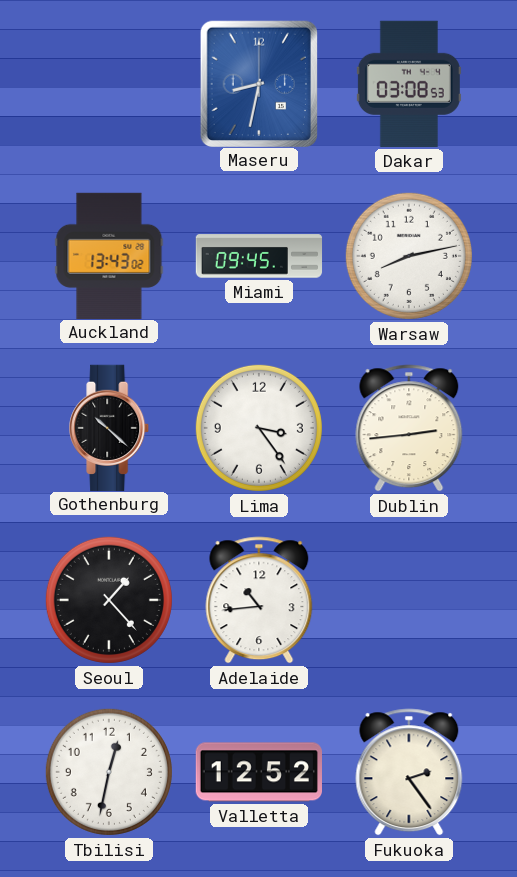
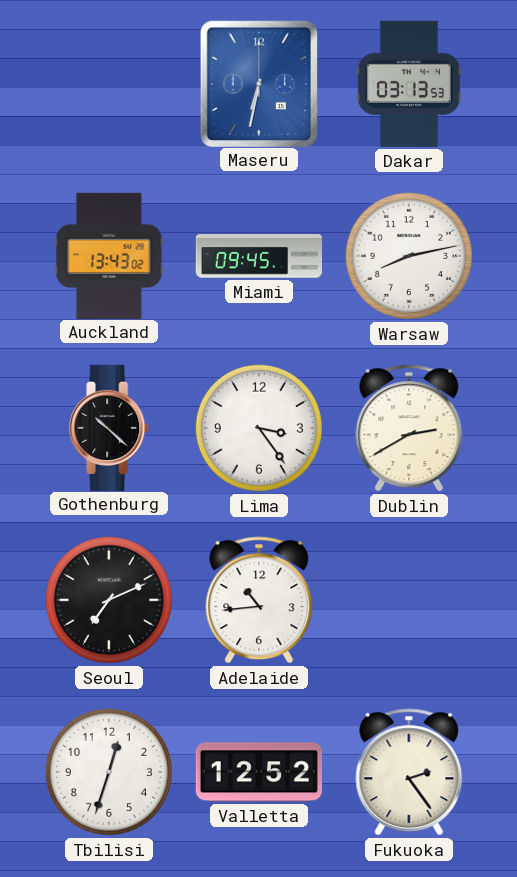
Maseru: 8:32 -> 6:32 (258, 83)
Dakar: 03:08 -> 03:13 (409, 84)
Dublin: 2:44 -> 2:40 (409, 428)
Seoul: 1:23 -> 7:11 (109, 600)
Tbilisi: 12:32 -> 12:33 (109, 772)
